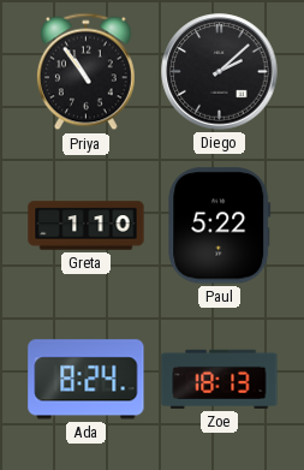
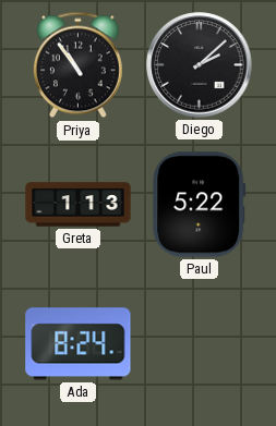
Greta: 1:10 -> 1:13 (79, 205)
Zoe: 18:13 -> none (220, 379)
